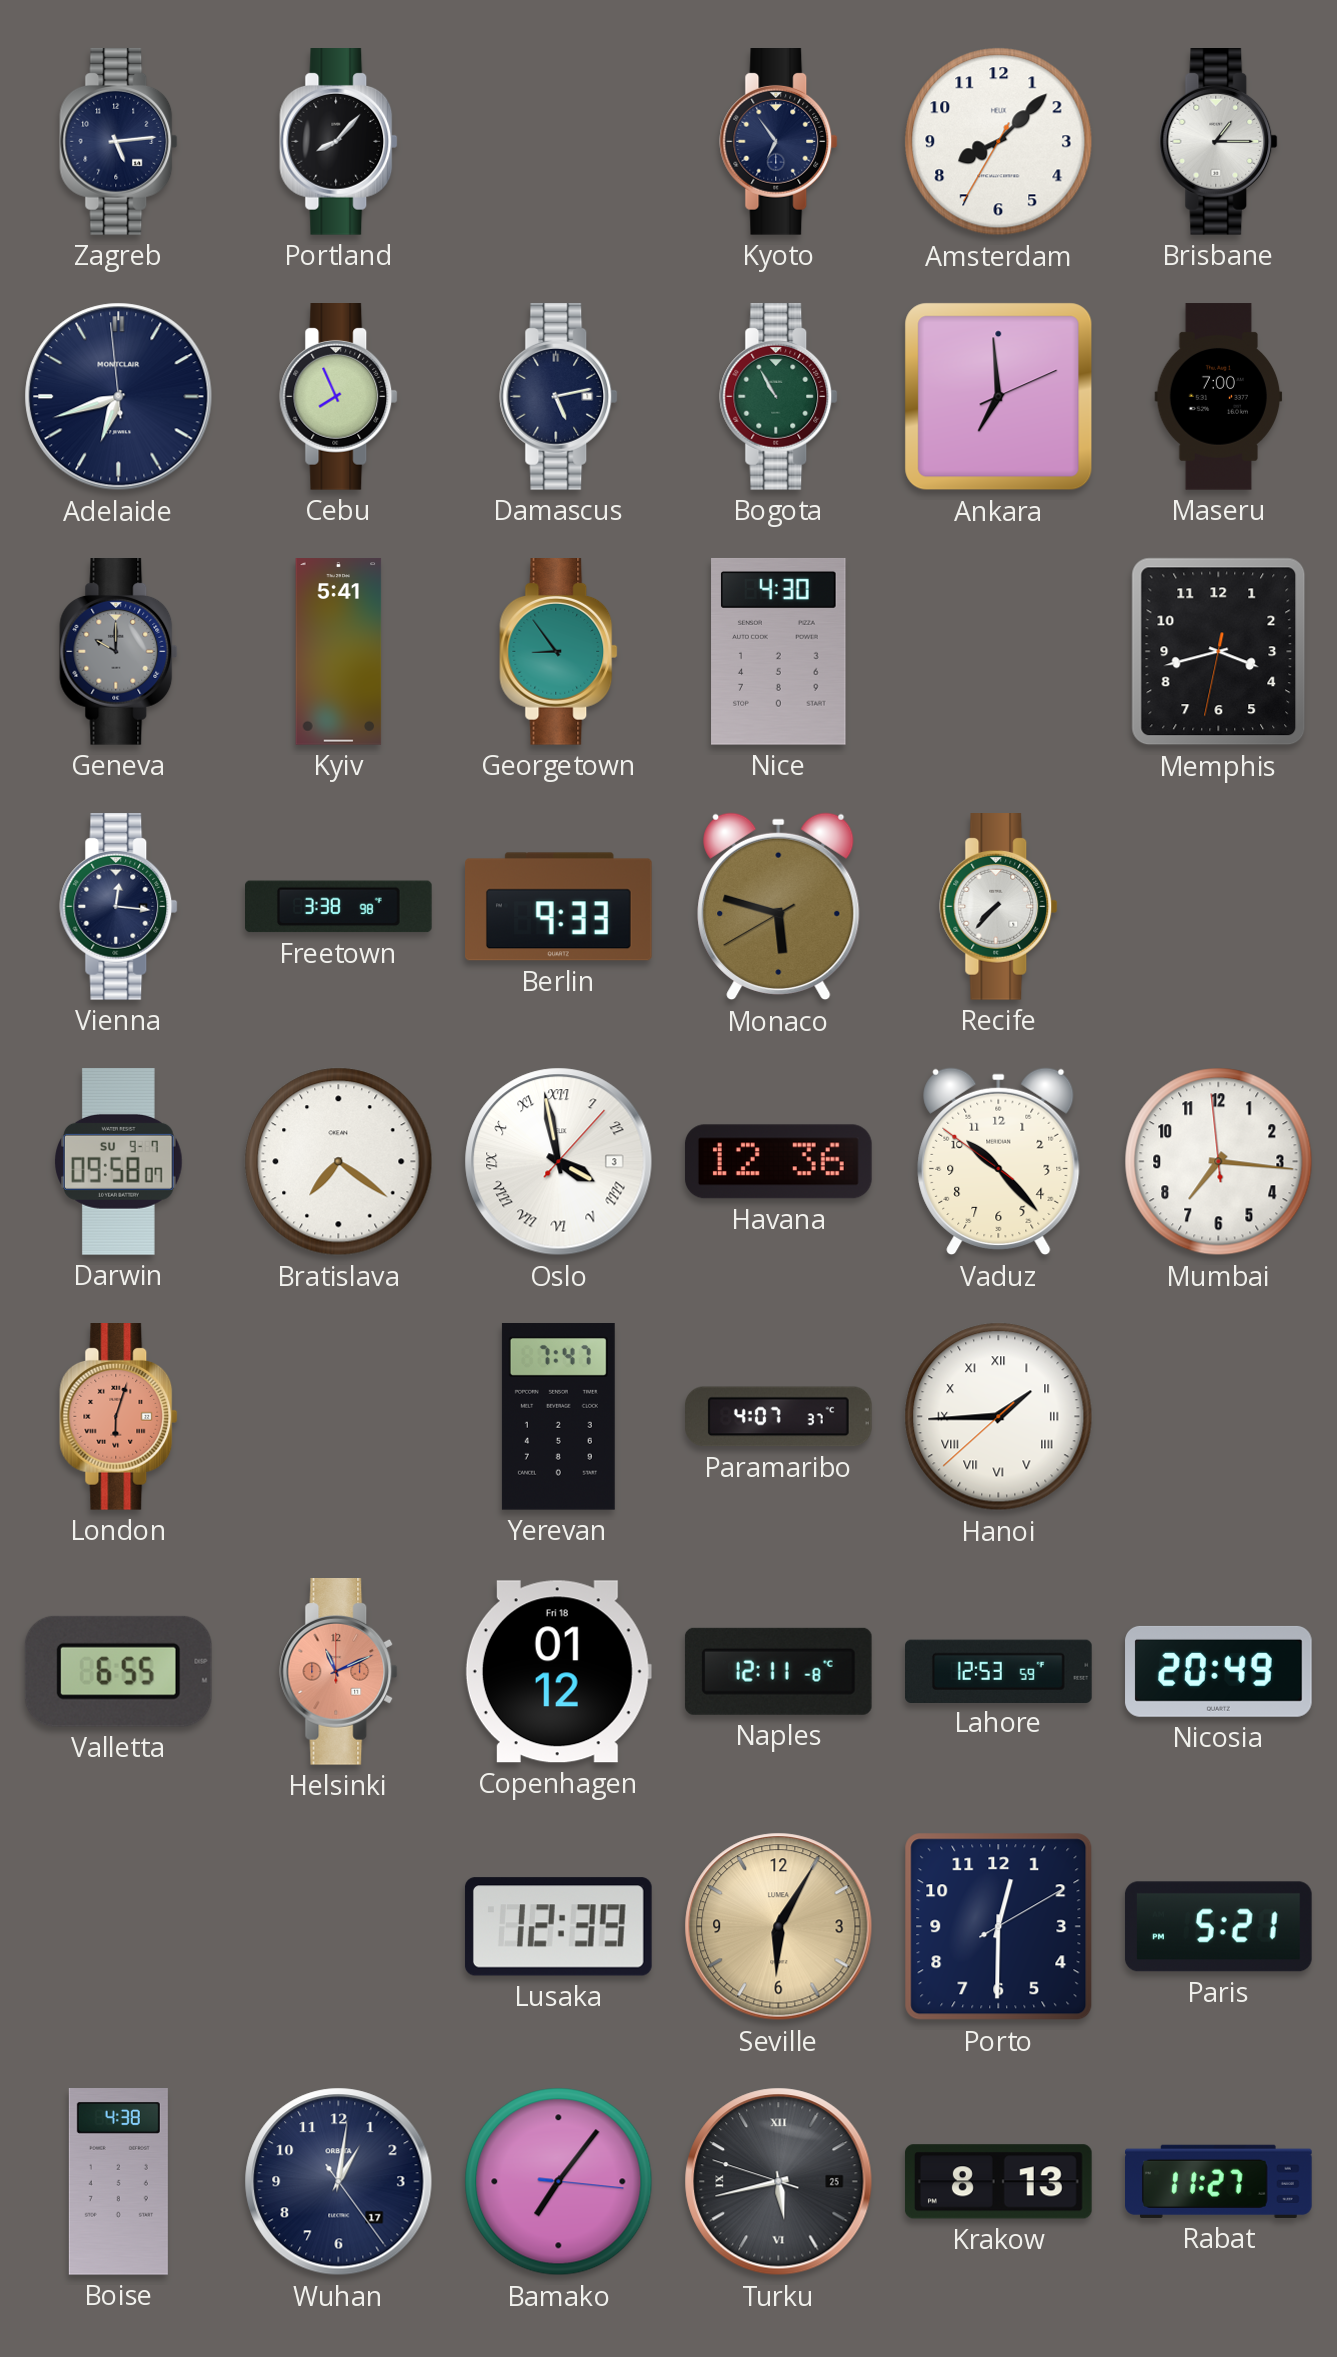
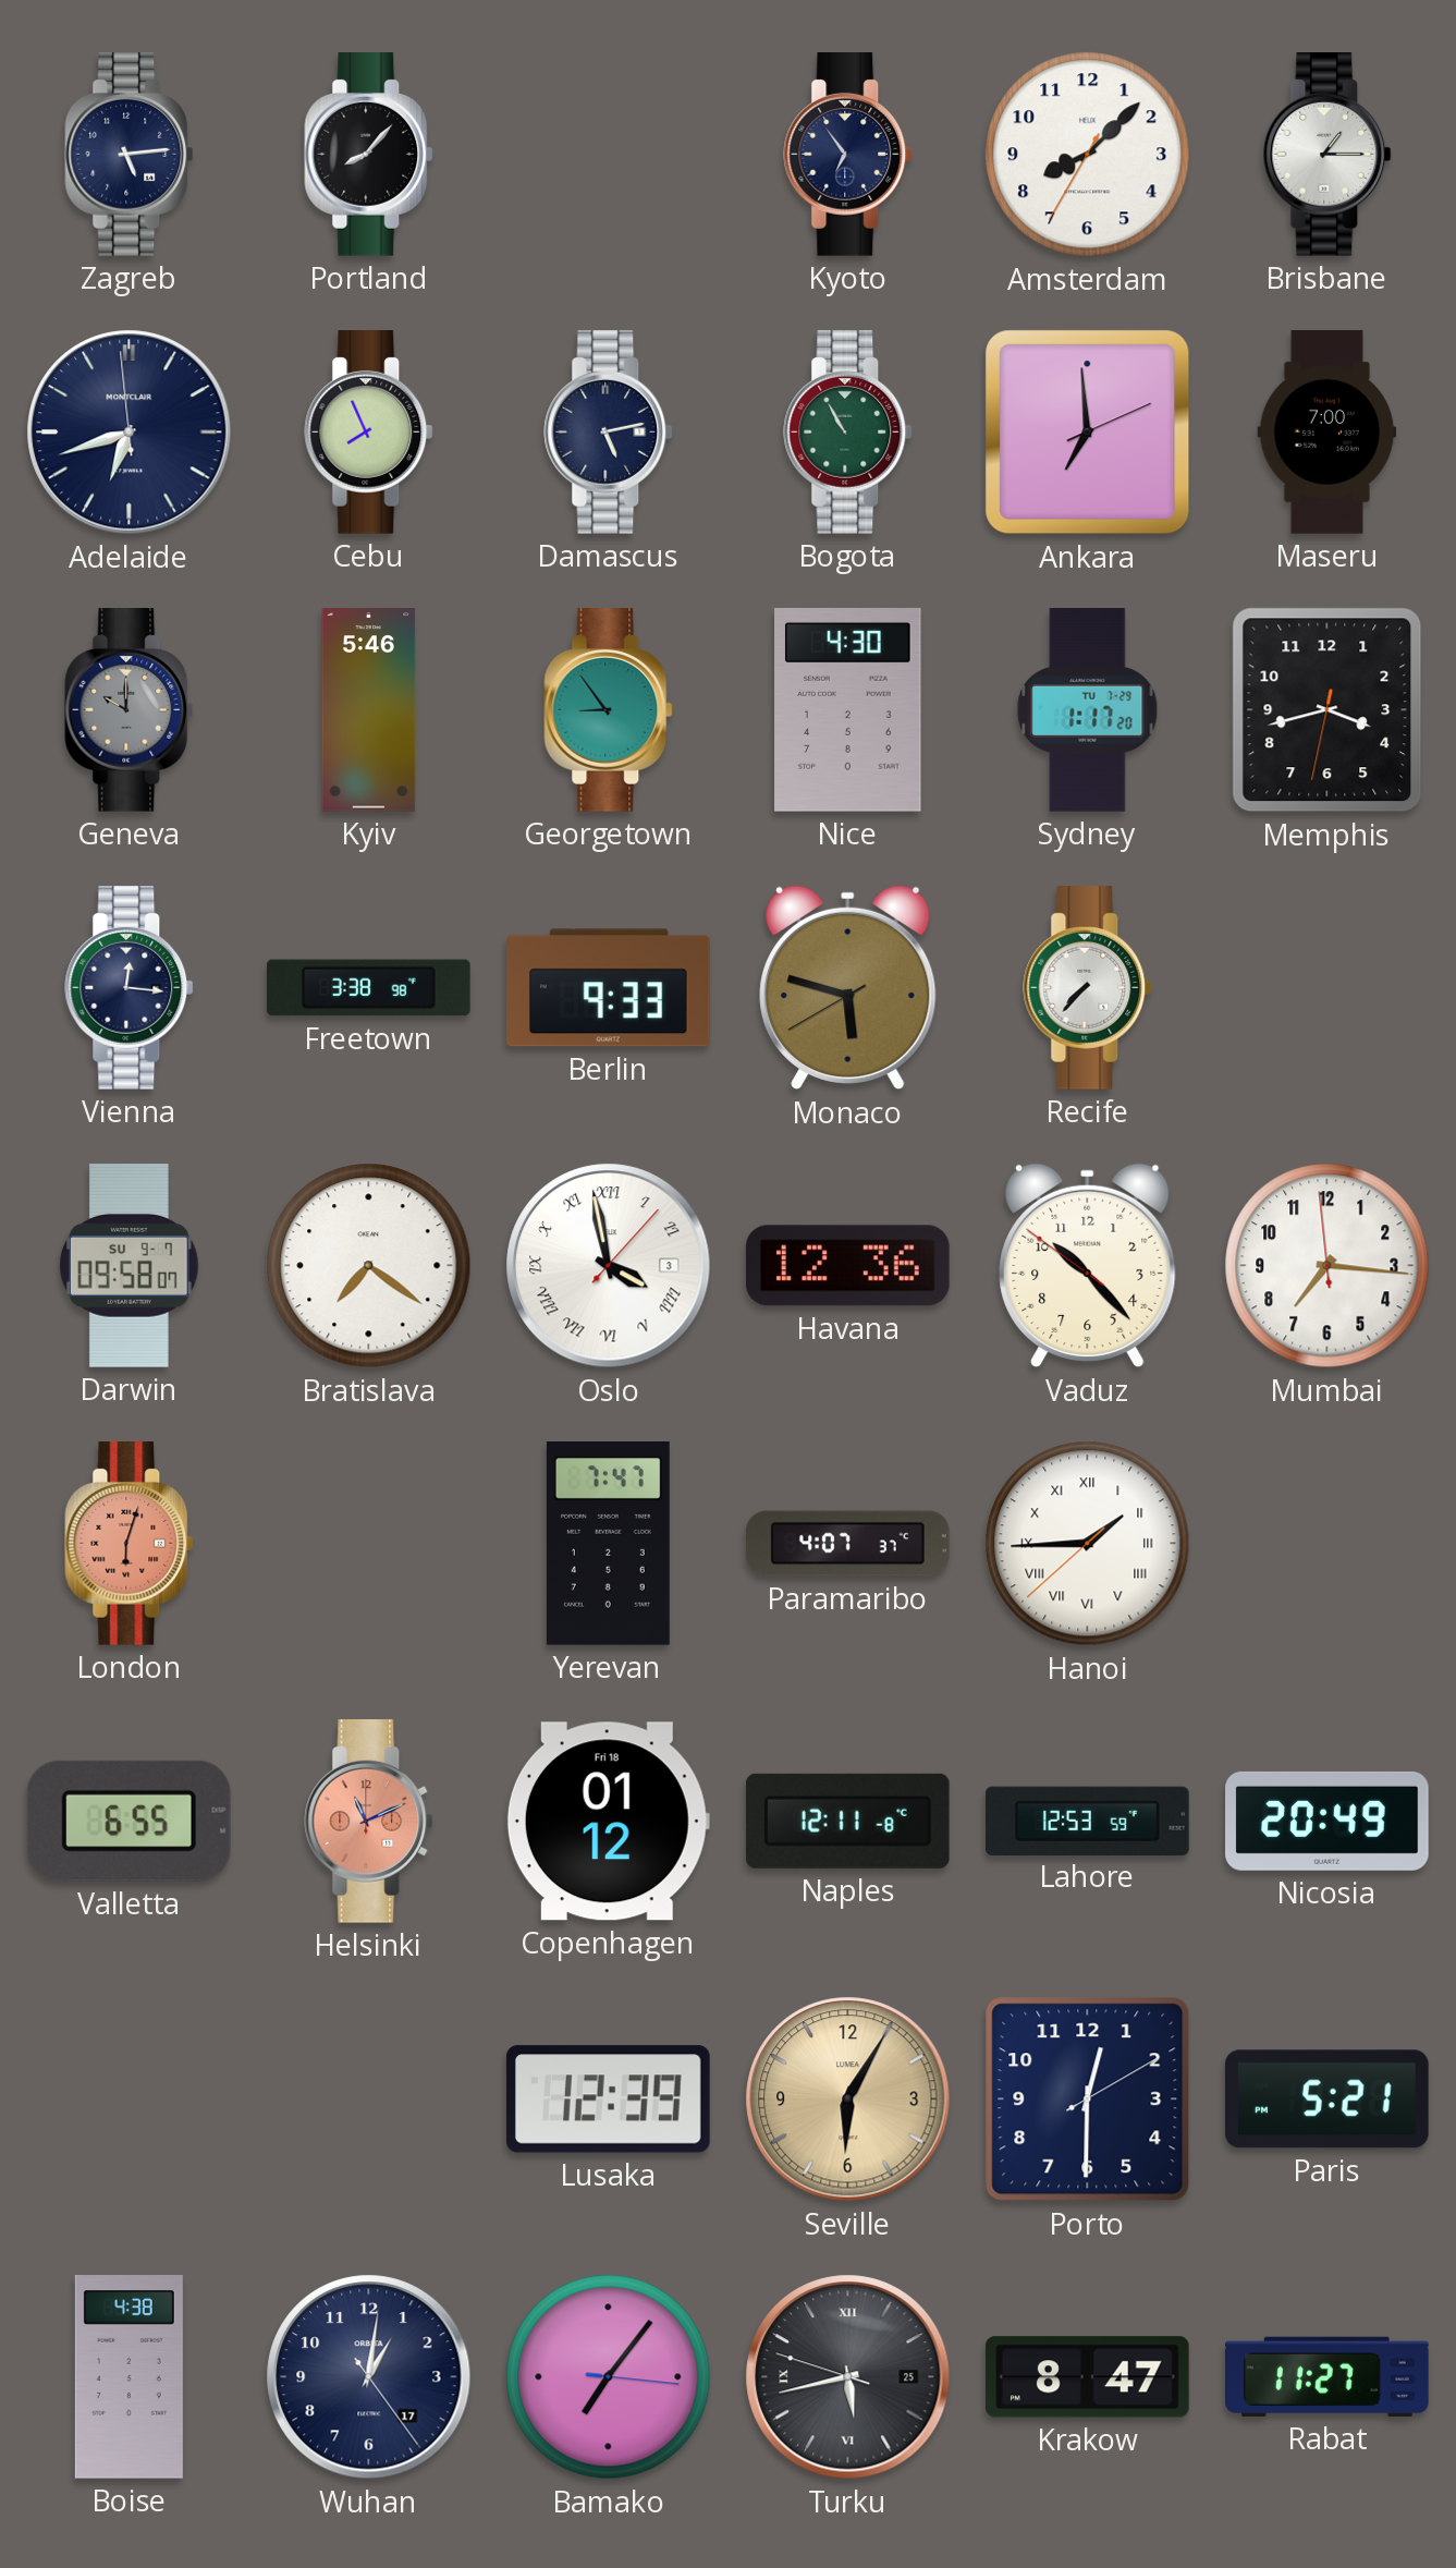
Kyiv: 5:41 -> 5:46 (369, 710)
Sydney: none -> 1:17 (1088, 710)
Krakow: 8:13 -> 8:47 (1088, 2377)
